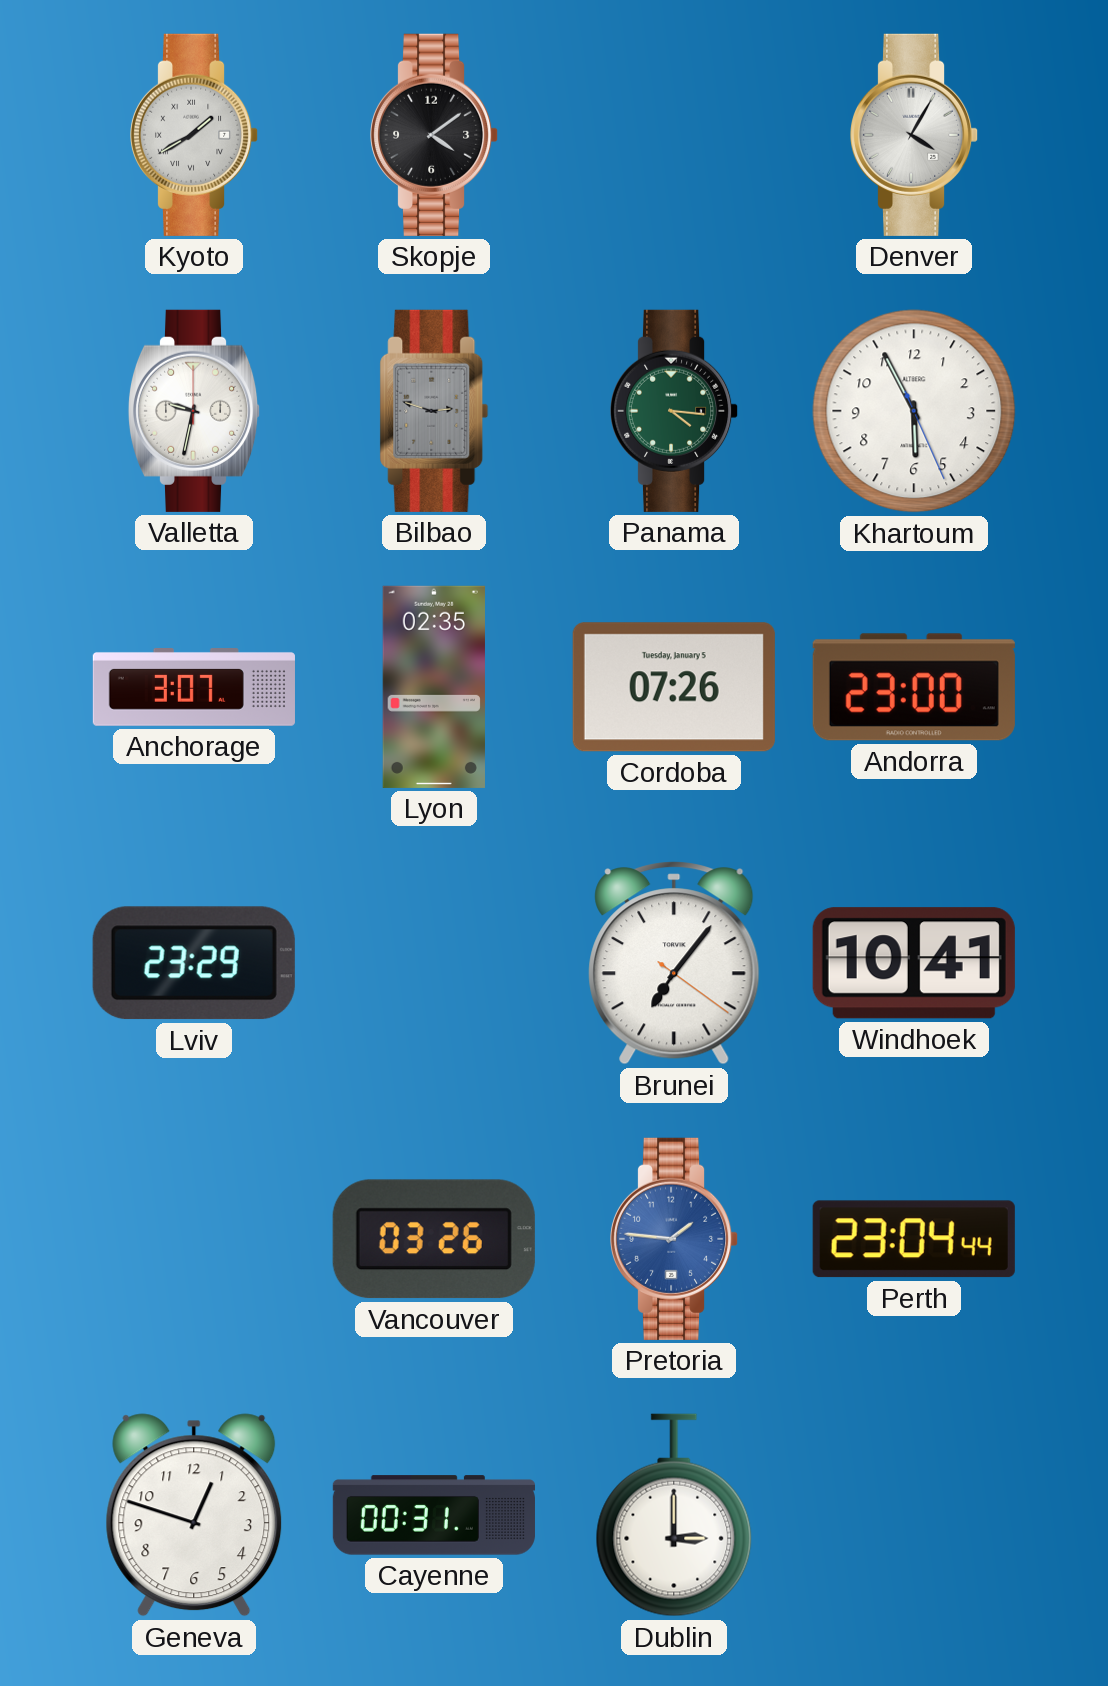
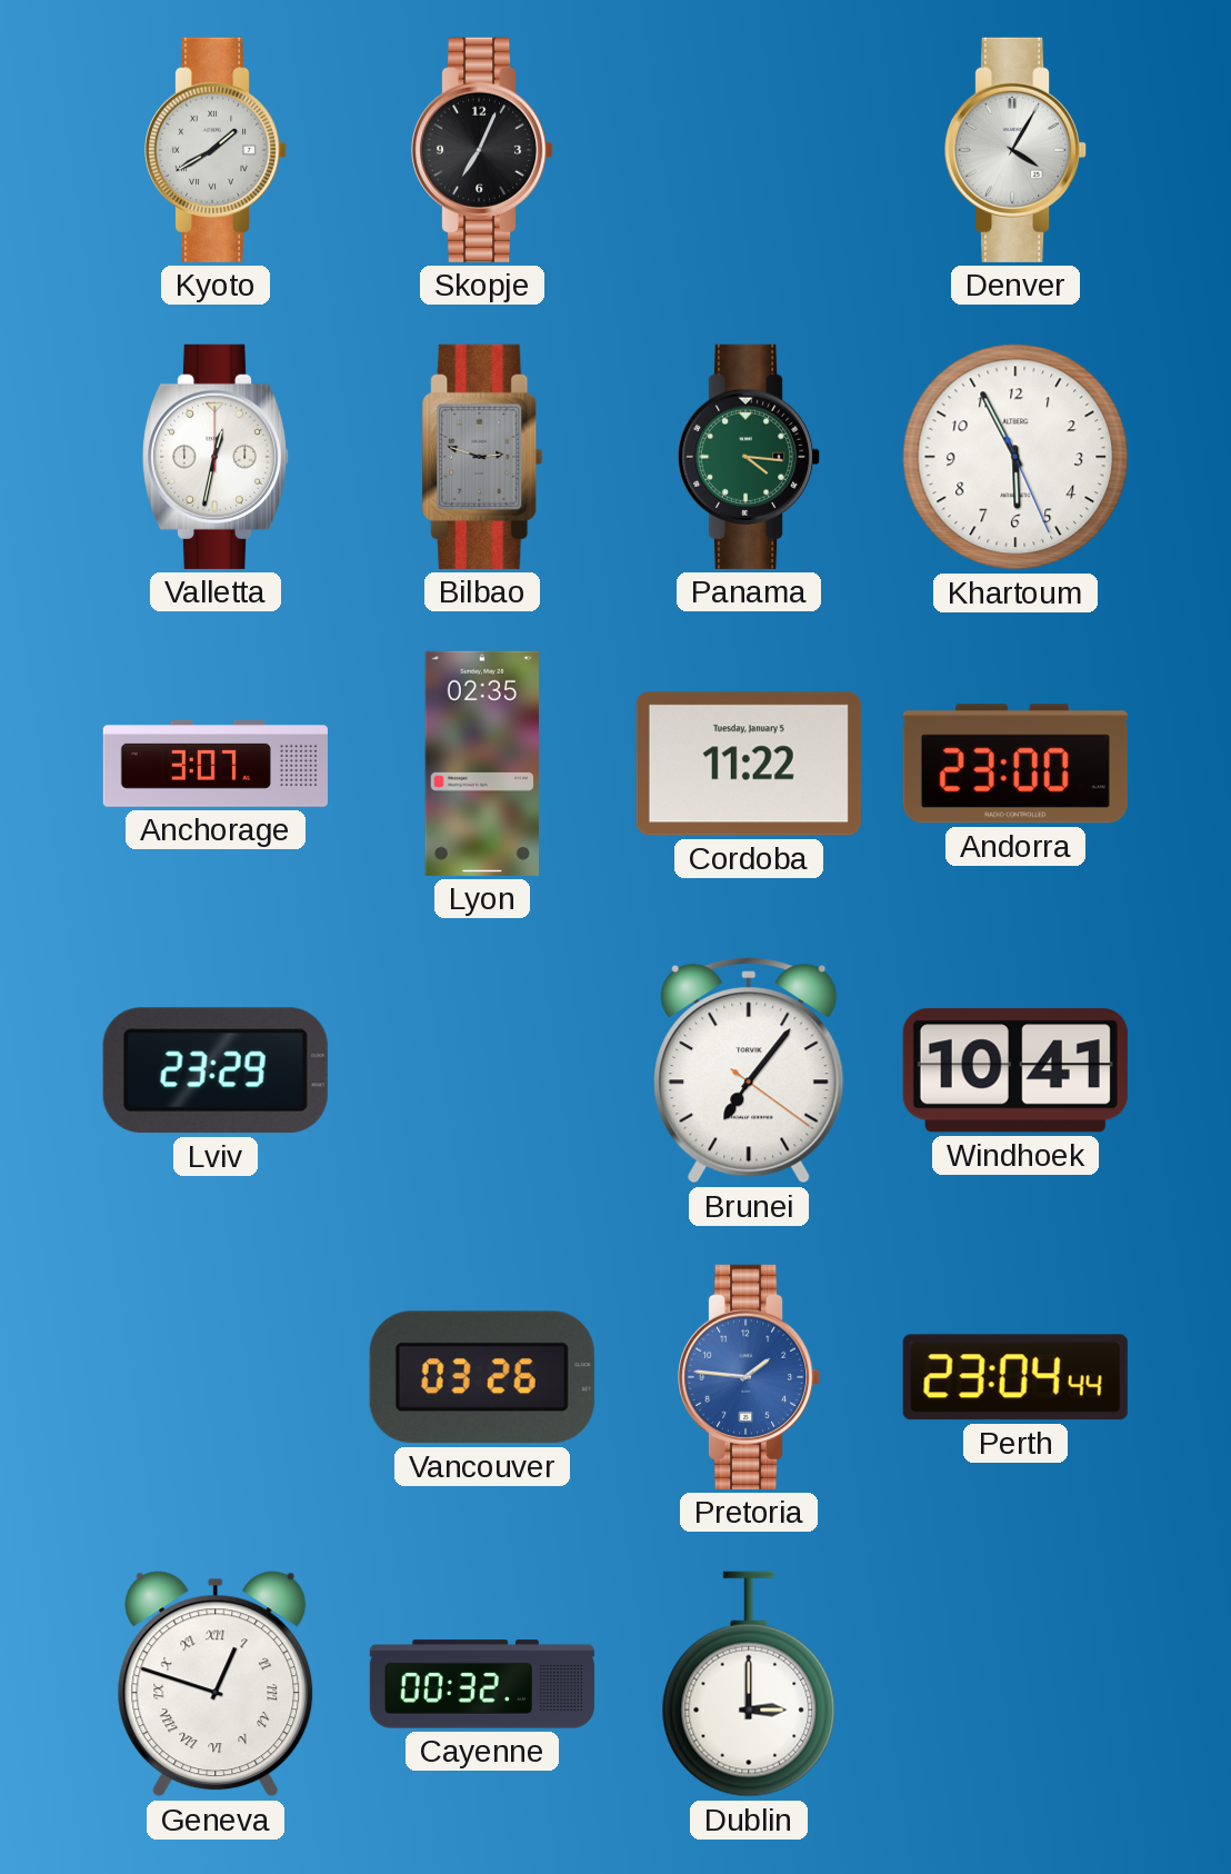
Skopje: 4:09 -> 7:04 (482, 150)
Valletta: 9:32 -> 12:32 (216, 457)
Cordoba: 07:26 -> 11:22 (749, 764)
Geneva numerals: Arabic -> Roman (216, 1684)
Cayenne: 00:31 -> 00:32 (482, 1684)
